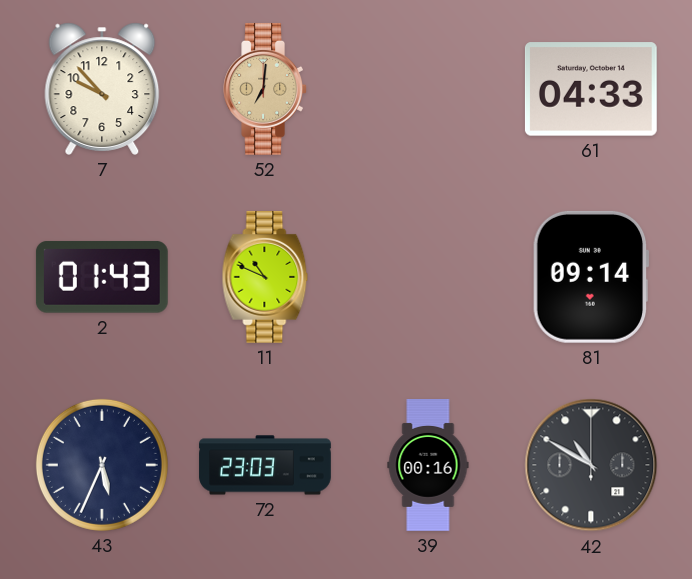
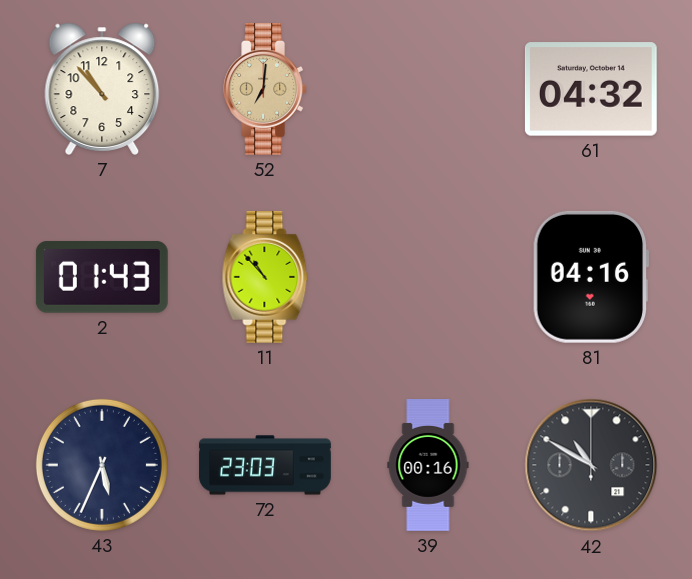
7: 9:53 -> 10:53 (102, 89)
61: 04:33 -> 04:32 (591, 89)
11: 10:49 -> 10:53 (265, 277)
81: 09:14 -> 04:16 (591, 277)
